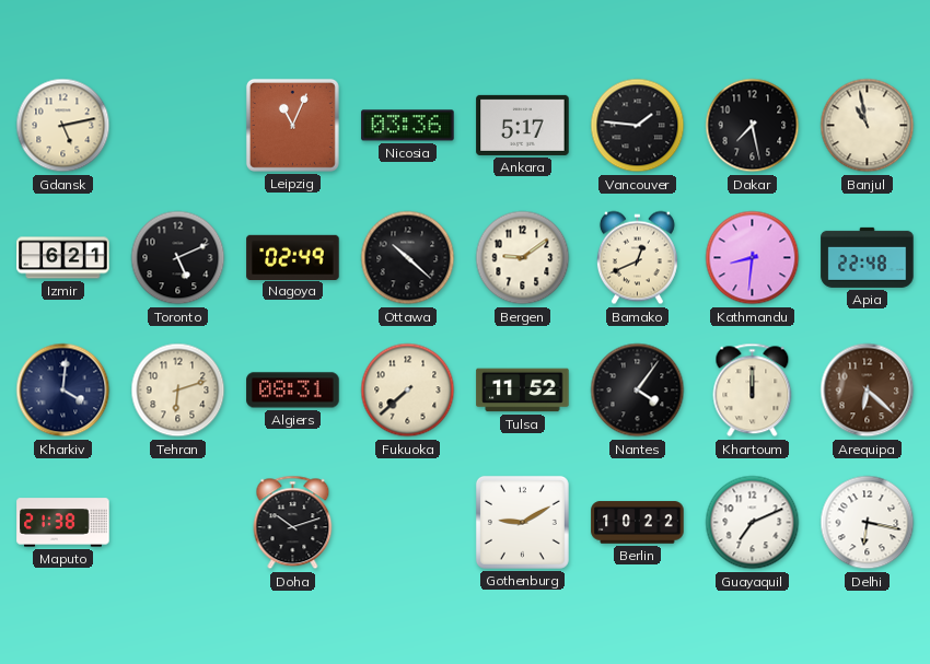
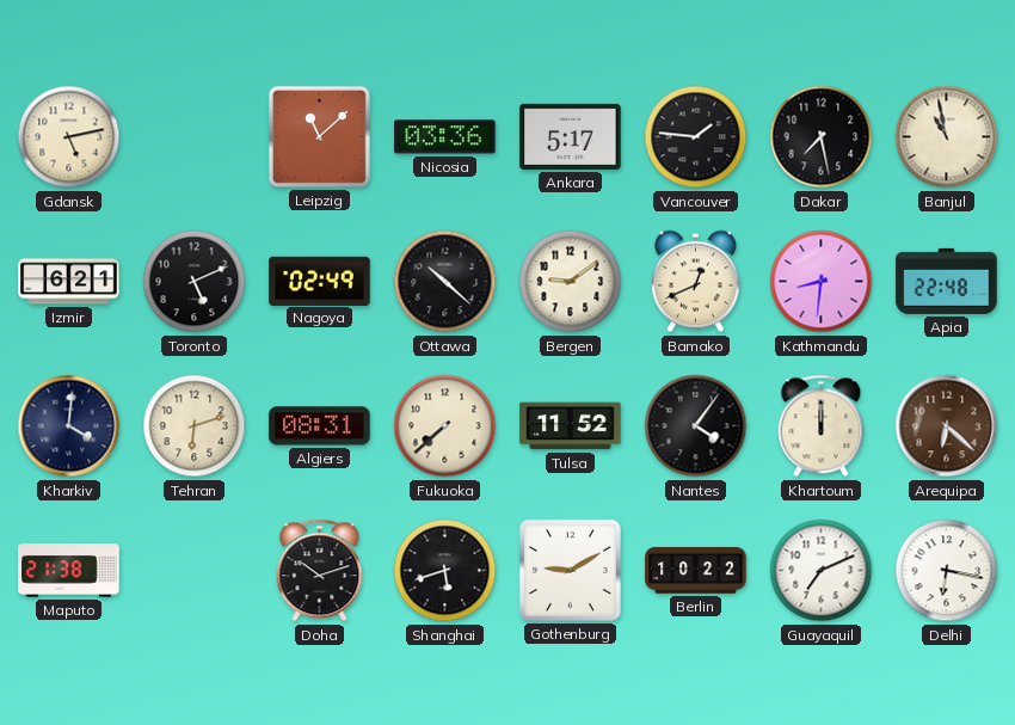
Leipzig: 11:04 -> 11:08 (319, 136)
Shanghai: none -> 5:42 (445, 571)
